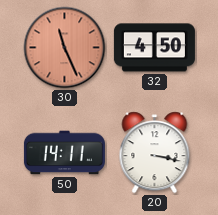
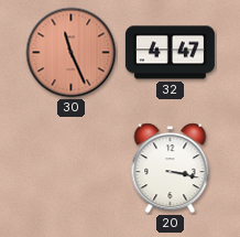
32: 4:50 -> 4:47 (170, 53)
50: 14:11 -> none (64, 153)
